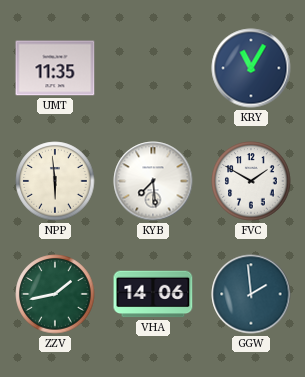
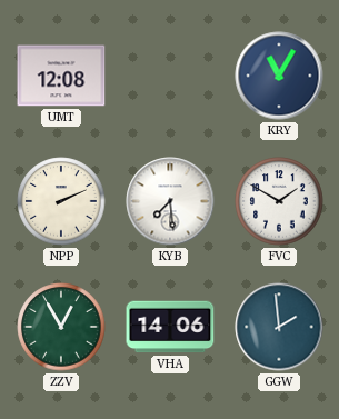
UMT: 11:35 -> 12:08 (61, 76)
NPP: 5:59 -> 2:11 (61, 201)
ZZV: 1:43 -> 12:55 (61, 327)
